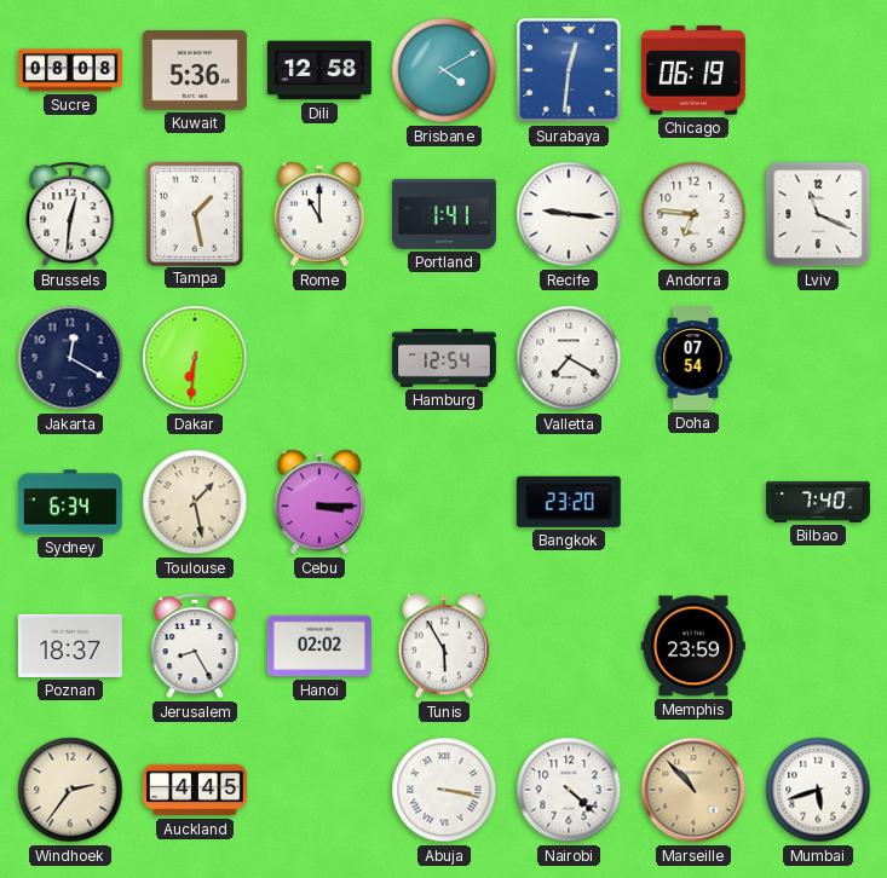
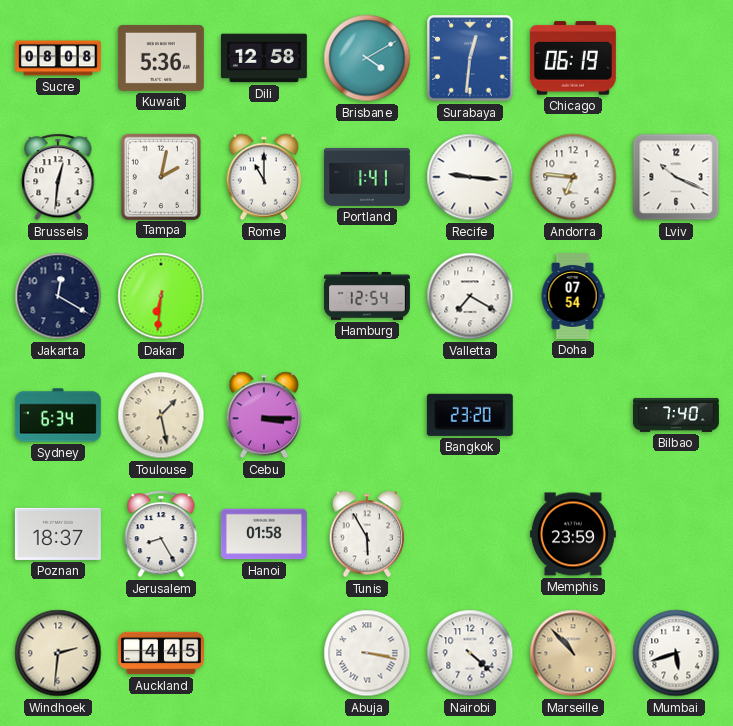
Tampa: 1:28 -> 2:02 (160, 176)
Lviv: 11:19 -> 10:19 (676, 177)
Hanoi: 02:02 -> 01:58 (264, 534)
Windhoek: 2:36 -> 2:31 (58, 653)
